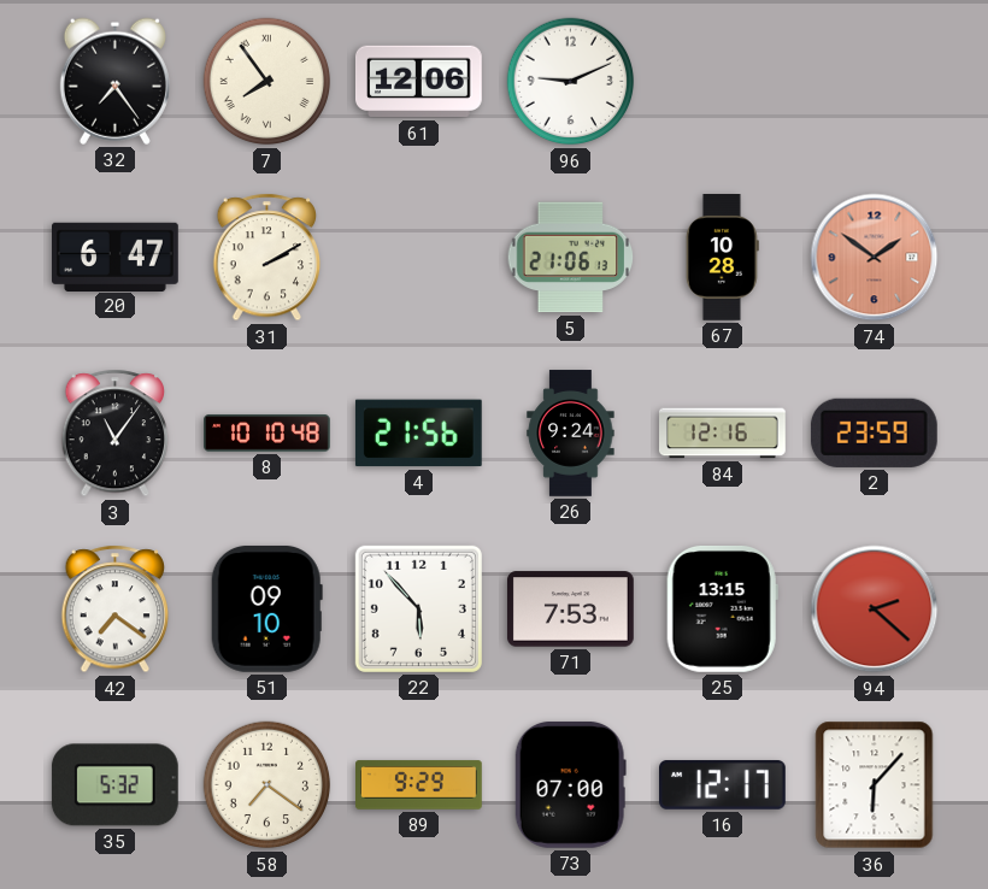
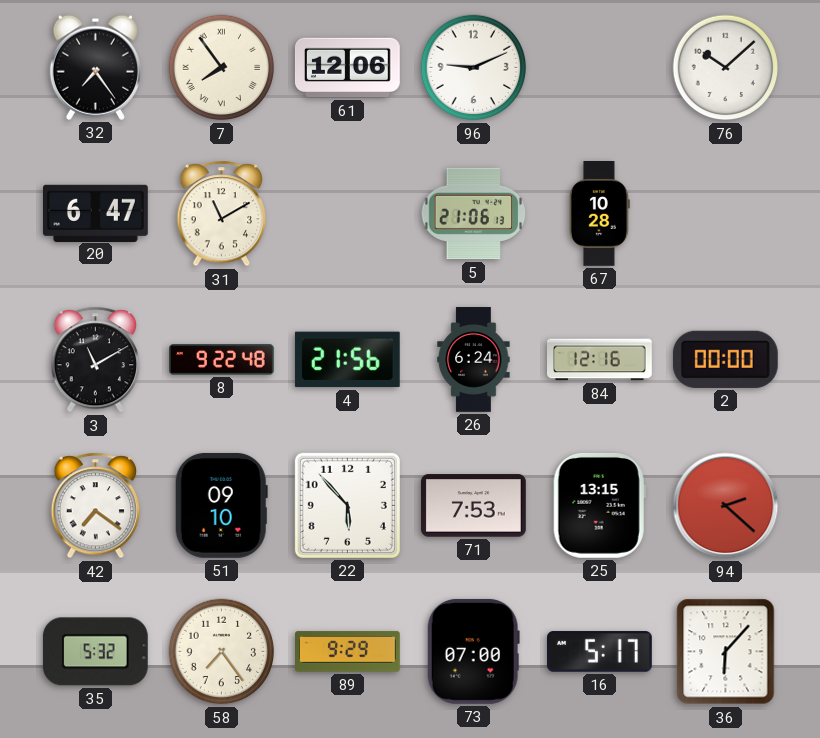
76: none -> 10:08 (726, 68)
31: 2:10 -> 11:10 (222, 214)
74: 1:51 -> none (875, 258)
3: 11:06 -> 11:10 (96, 360)
8: 10:10 -> 9:22 (222, 360)
26: 9:24 -> 6:24 (474, 360)
2: 23:59 -> 00:00 (725, 359)
58: 7:21 -> 7:24 (222, 652)
16: 12:17 -> 5:17 (600, 652)
